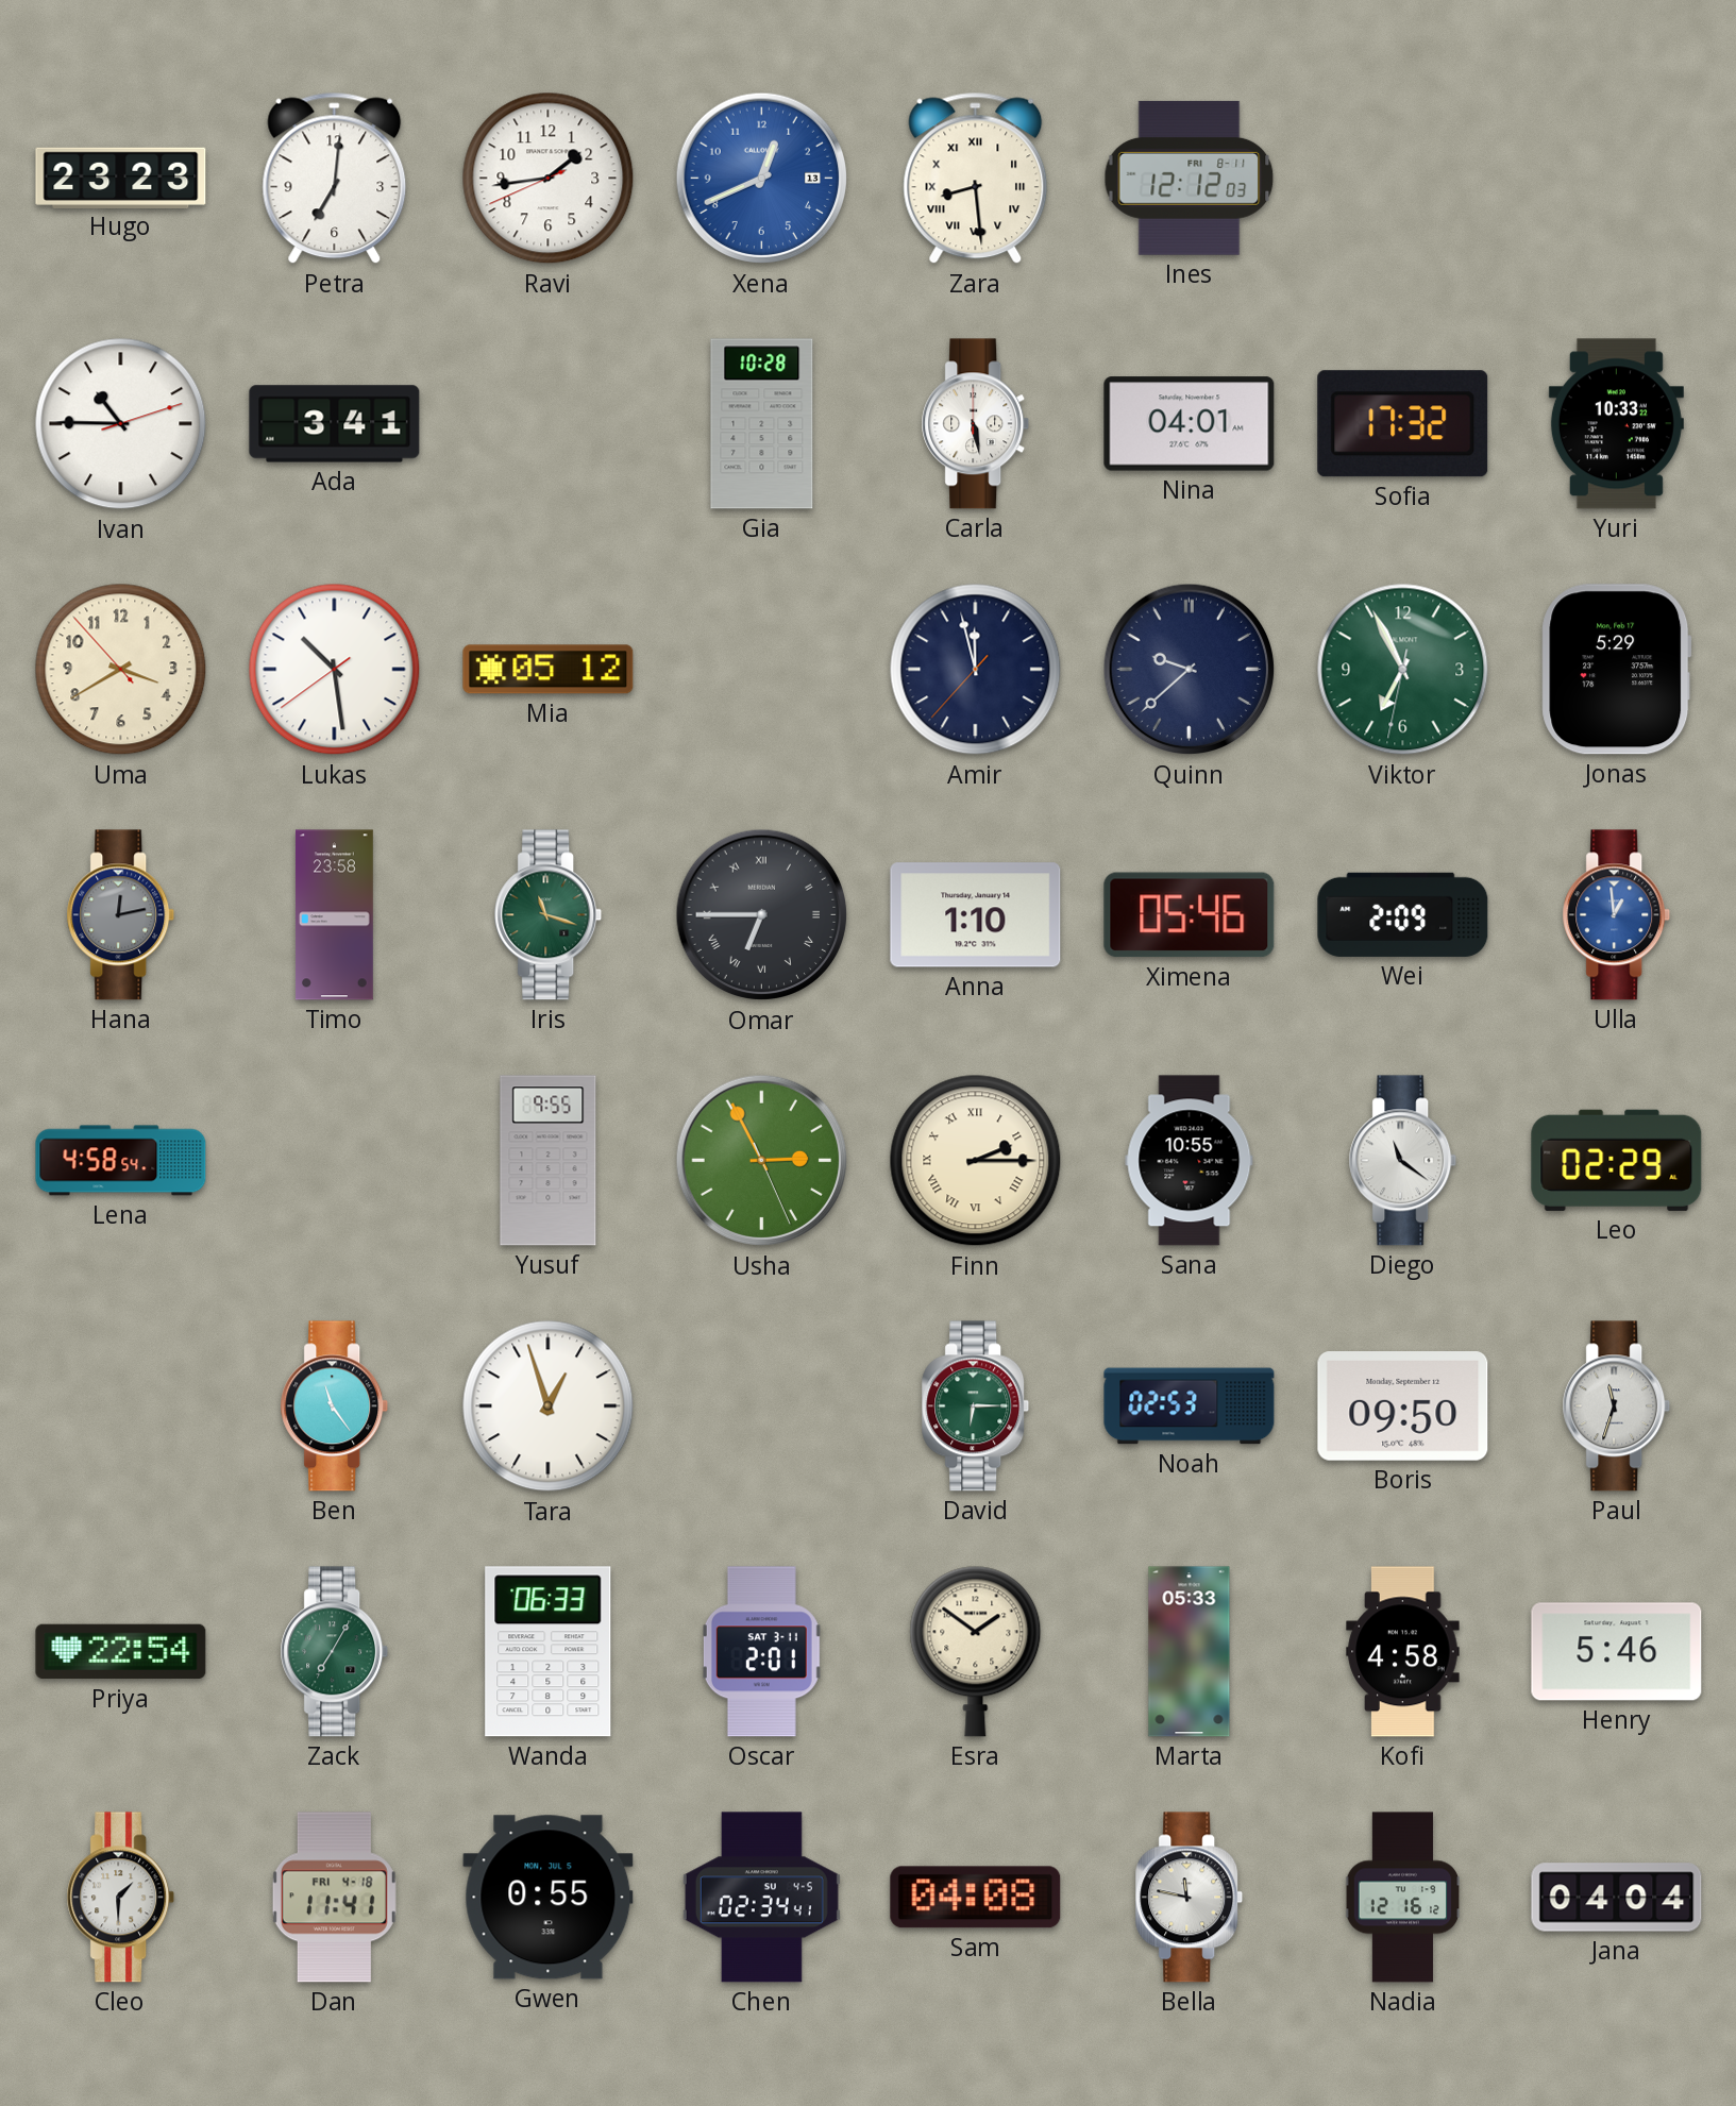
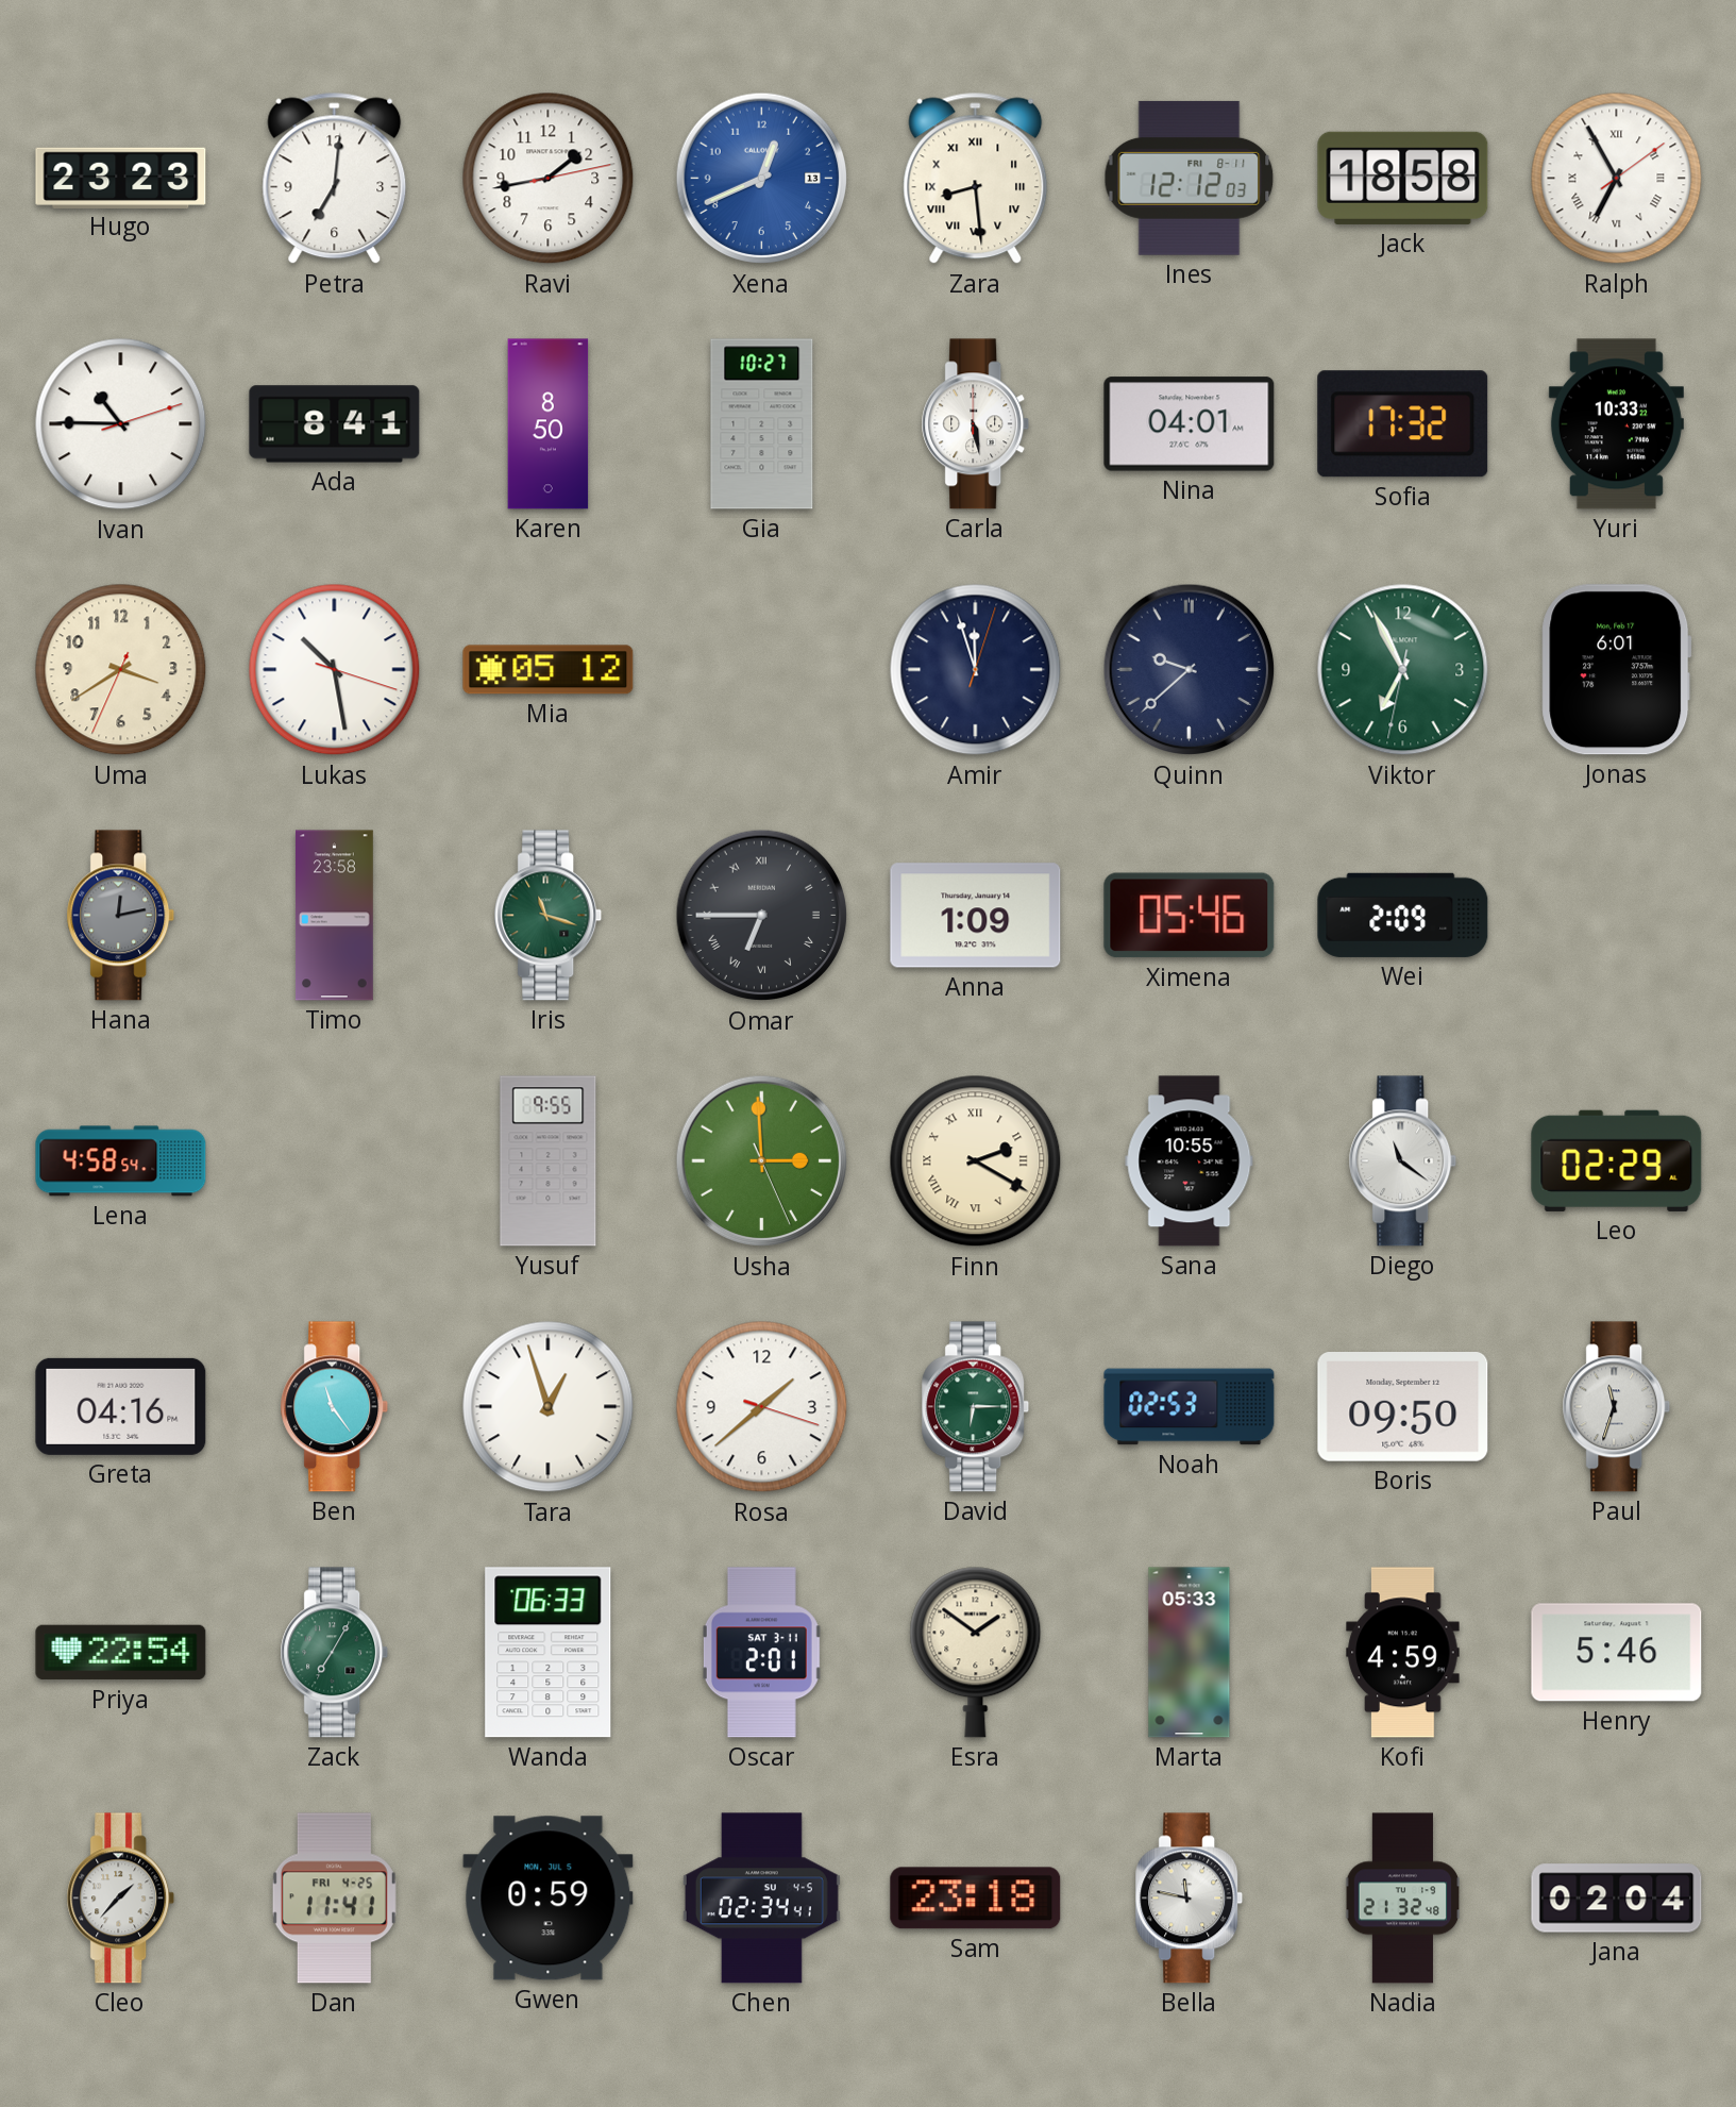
Ravi: 1:43:41 -> 1:43:13 (549, 179)
Jack: none -> 18:58 (1403, 178)
Ralph: none -> 6:55 (1617, 179)
Ada: 3:41 -> 8:41 (335, 424)
Karen: none -> 8:50 (549, 424)
Gia: 10:28 -> 10:27 (762, 424)
Uma: 3:39:53 -> 3:39:34 (121, 670)
Lukas: 10:28:39 -> 10:28:18 (335, 670)
Amir: 11:57:37 -> 11:57:03 (976, 670)
Jonas: 5:29 -> 6:01 (1617, 670)
Anna: 1:10 -> 1:09 (976, 916)
Ulla: 12:59 -> none (1617, 915)
Usha: 2:55 -> 2:59 (762, 1161)
Finn: 2:15 -> 2:20 (976, 1161)
Greta: none -> 04:16 (121, 1406)
Rosa: none -> 1:38 (762, 1407)
Kofi: 4:58 -> 4:59 (1403, 1653)
Cleo: 1:30 -> 1:37 (121, 1899)
Dan date: FRI 4-18 -> FRI 4-25 (334, 1899)
Gwen: 0:55 -> 0:59 (549, 1899)
Sam: 04:08 -> 23:18 (976, 1899)
Nadia: 12:16 -> 21:32 (1403, 1899)
Jana: 04:04 -> 02:04 (1617, 1899)
